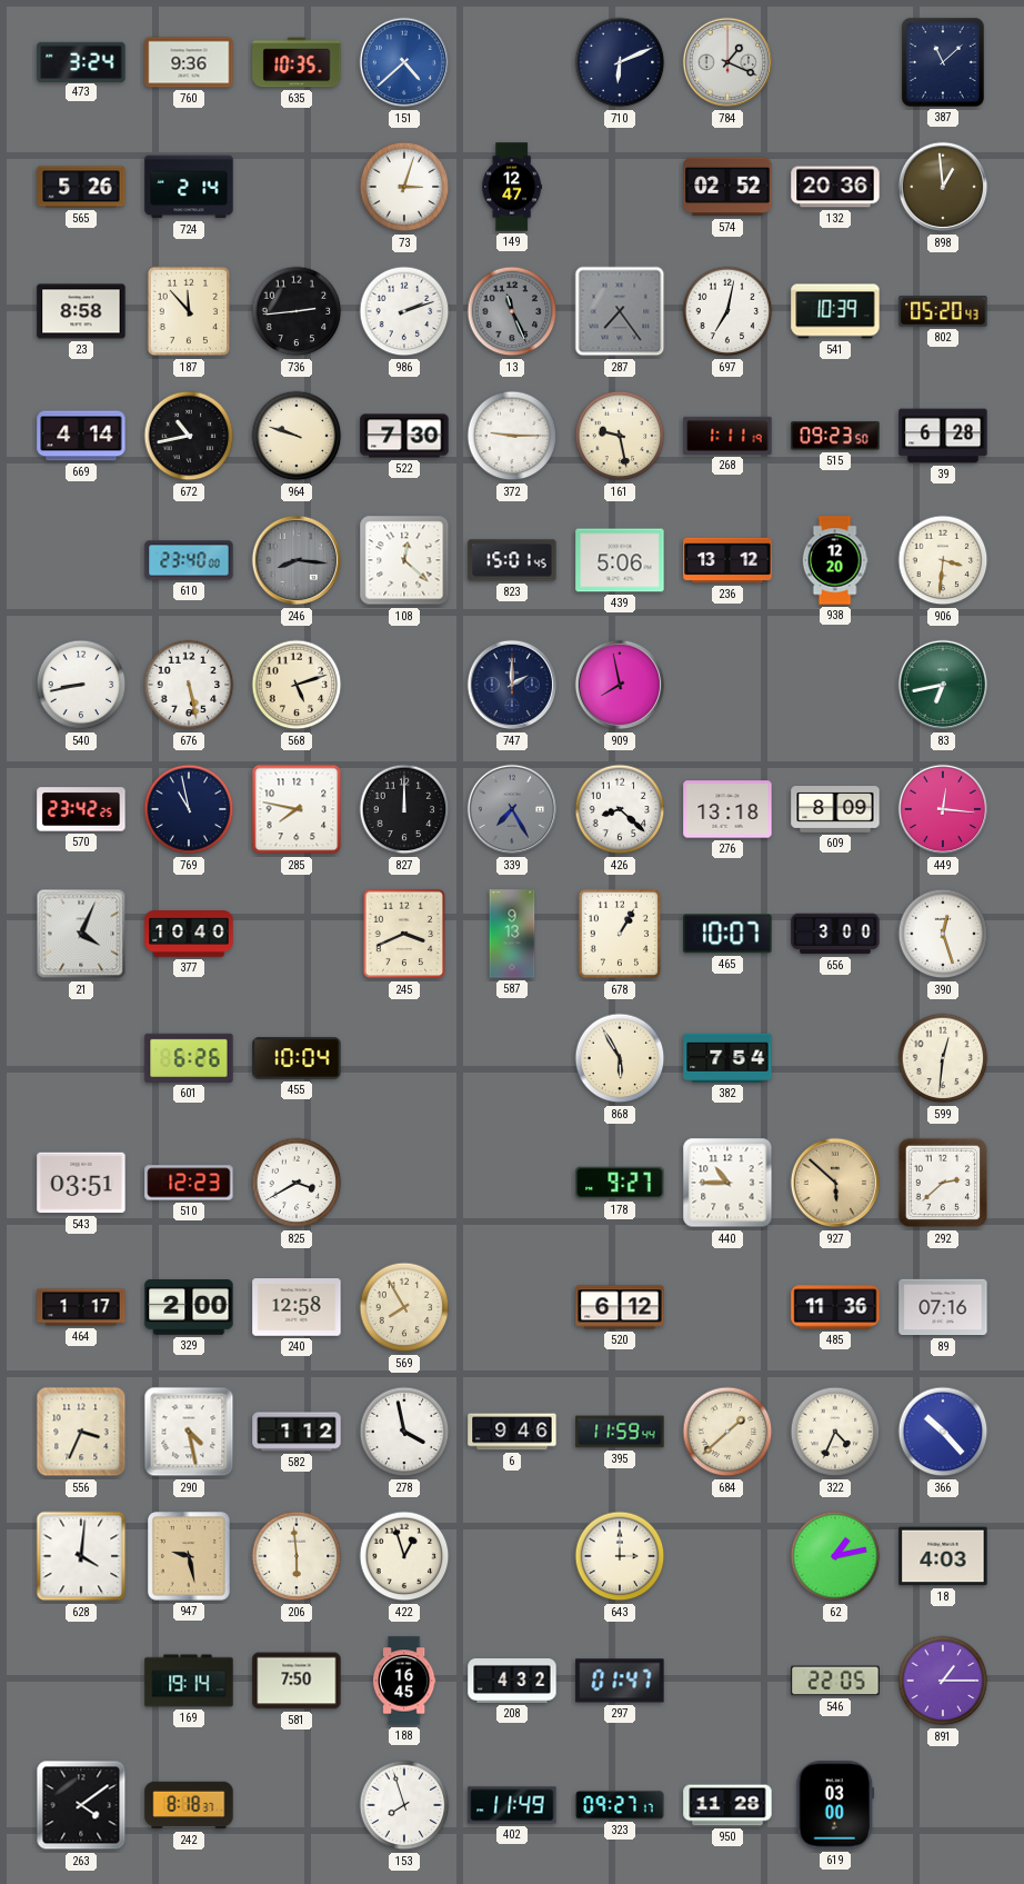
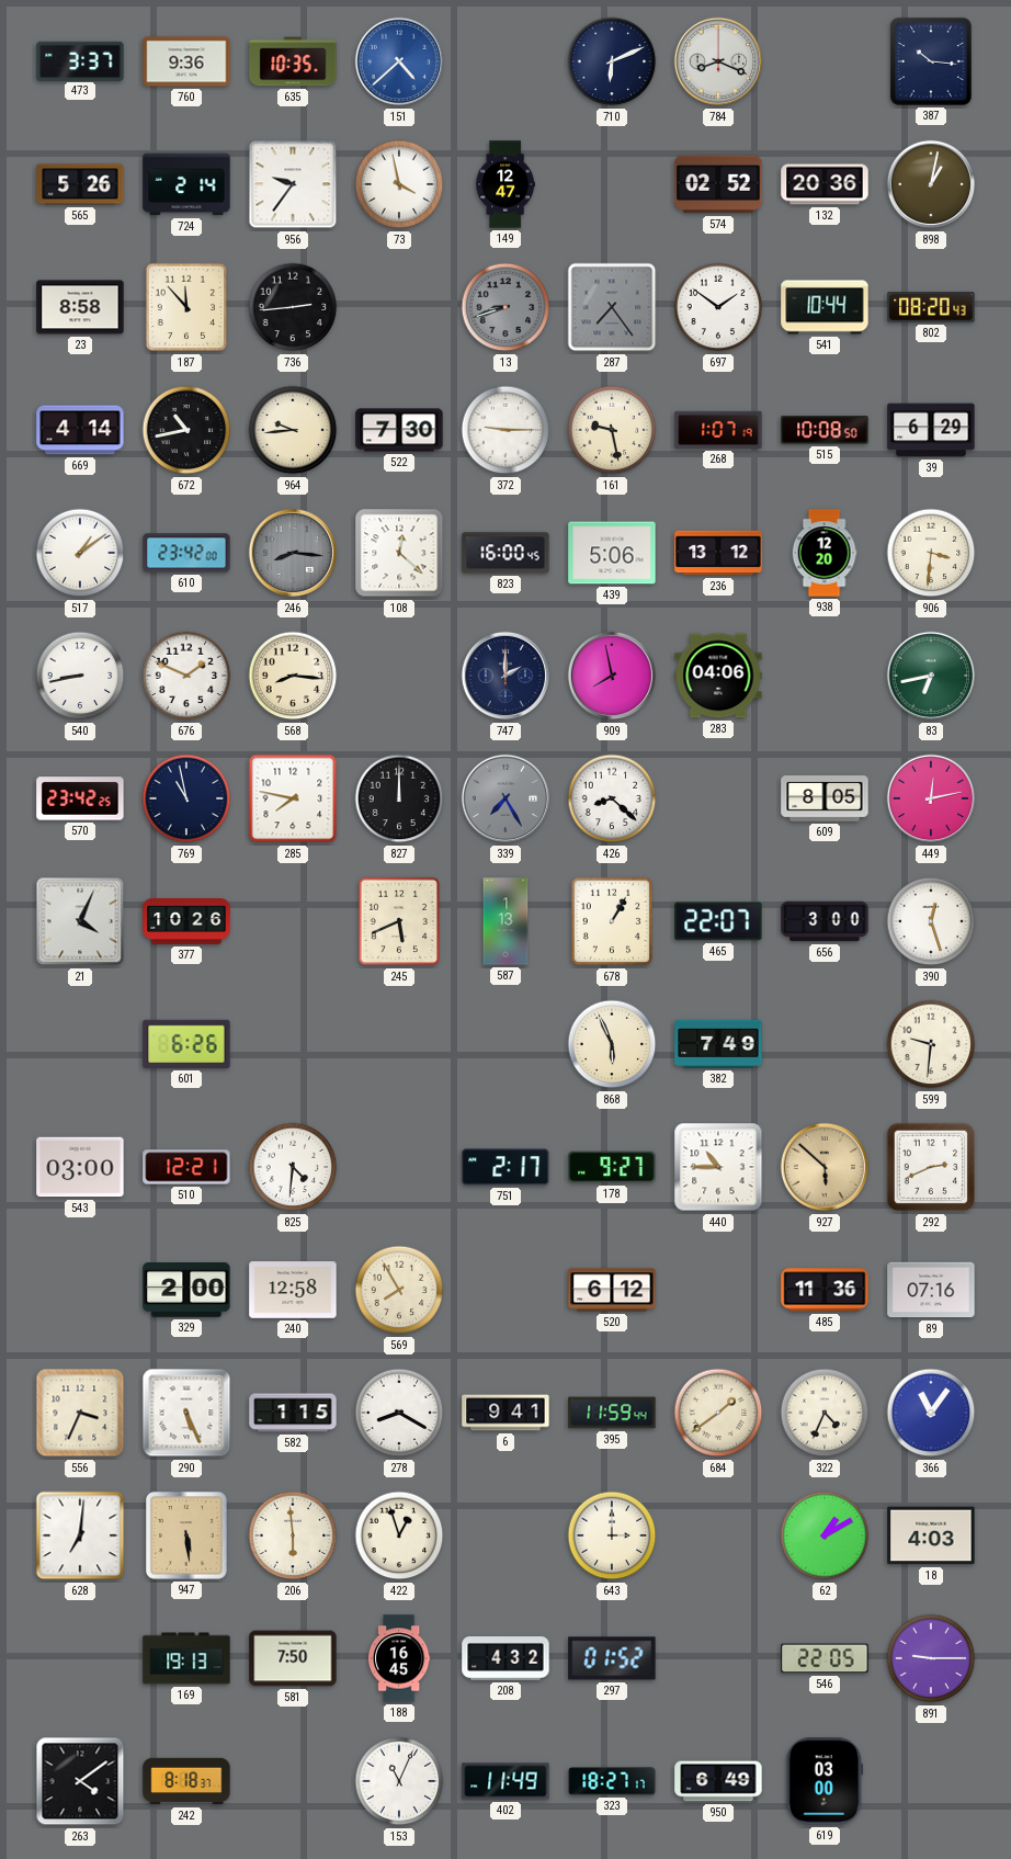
473: 3:24 -> 3:37 (80, 60)
784: 1:19 -> 8:19 (718, 61)
387: 11:08 -> 10:16 (931, 61)
956: none -> 9:36 (293, 184)
73: 3:03 -> 3:58 (399, 184)
898: 12:59 -> 1:02 (931, 184)
986: 2:12 -> none (404, 311)
13: 11:26 -> 8:42 (505, 307)
697: 7:02 -> 1:51 (718, 307)
541: 10:39 -> 10:44 (825, 307)
802: 05:20 -> 08:20 (931, 307)
964: 9:48 -> 9:44 (293, 430)
268: 1:11 -> 1:07 (718, 430)
515: 09:23 -> 10:08 (825, 430)
39: 6:28 -> 6:29 (931, 430)
517: none -> 1:09 (80, 553)
610: 23:40 -> 23:42 (186, 553)
823: 15:01 -> 16:00 (505, 553)
676: 5:28 -> 1:49 (186, 676)
568: 5:12 -> 8:16 (293, 676)
283: none -> 04:06 (718, 676)
276: 13:18 -> none (727, 809)
609: 8:09 -> 8:05 (825, 800)
449: 12:16 -> 12:13 (931, 798)
377: 10:40 -> 10:26 (186, 921)
245: 3:41 -> 5:41 (399, 921)
587: 9:13 -> 1:13 (505, 921)
465: 10:07 -> 22:07 (718, 921)
455: 10:04 -> none (297, 1058)
868: 5:55 -> 5:56 (612, 1044)
382: 7:54 -> 7:49 (718, 1044)
599: 12:31 -> 9:31 (931, 1044)
543: 03:51 -> 03:00 (80, 1167)
510: 12:23 -> 12:21 (186, 1167)
825: 3:40 -> 4:31 (293, 1167)
751: none -> 2:17 (505, 1167)
292: 2:38 -> 2:41 (931, 1167)
464: 1:17 -> none (81, 1307)
290: 4:28 -> 5:26 (186, 1413)
582: 1:12 -> 1:15 (293, 1413)
278: 3:58 -> 8:20 (399, 1413)
6: 9:46 -> 9:41 (505, 1413)
684: 1:38 -> 1:39 (718, 1413)
366: 10:23 -> 11:06 (931, 1413)
628: 4:01 -> 7:01 (80, 1535)
947: 9:28 -> 5:29 (188, 1537)
62: 1:13 -> 1:10 (825, 1535)
169: 19:14 -> 19:13 (186, 1658)
297: 01:47 -> 01:52 (612, 1658)
891: 1:15 -> 9:15 (931, 1658)
153: 7:57 -> 11:04 (399, 1781)
323: 09:27 -> 18:27 (612, 1781)
950: 11:28 -> 6:49 (718, 1781)
